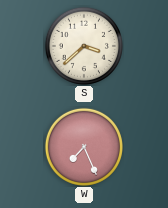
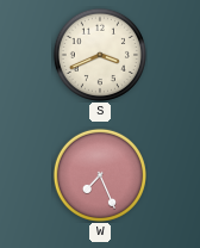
S: 3:38 -> 3:41 (100, 55)
